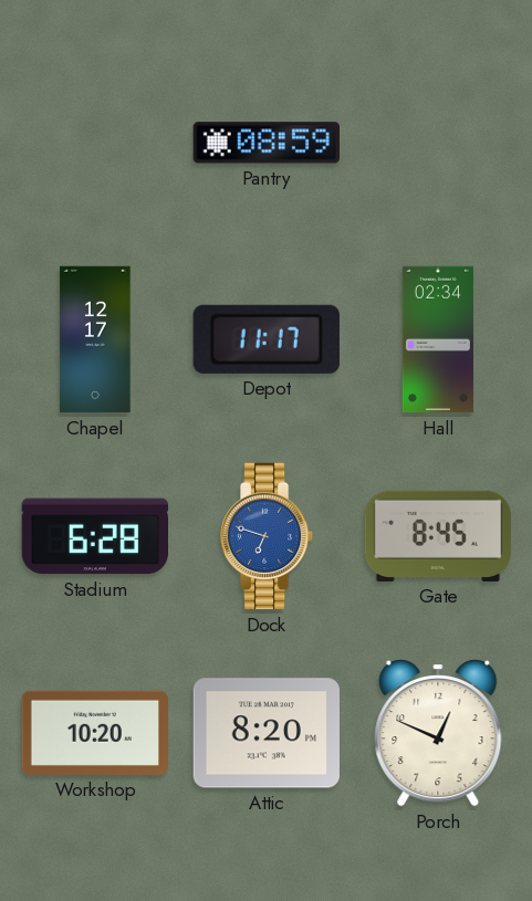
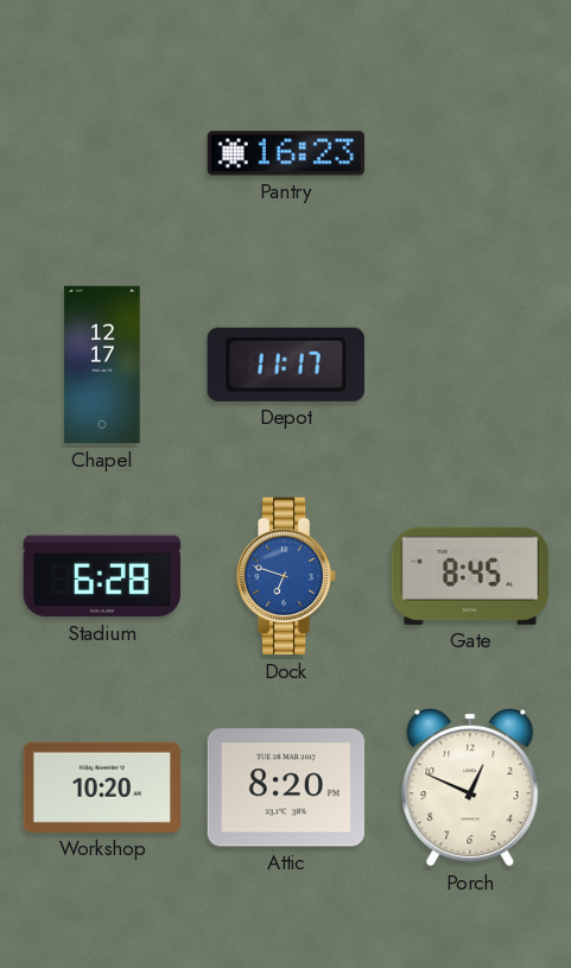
Pantry: 08:59 -> 16:23 (285, 153)
Hall: 02:34 -> none (438, 339)
